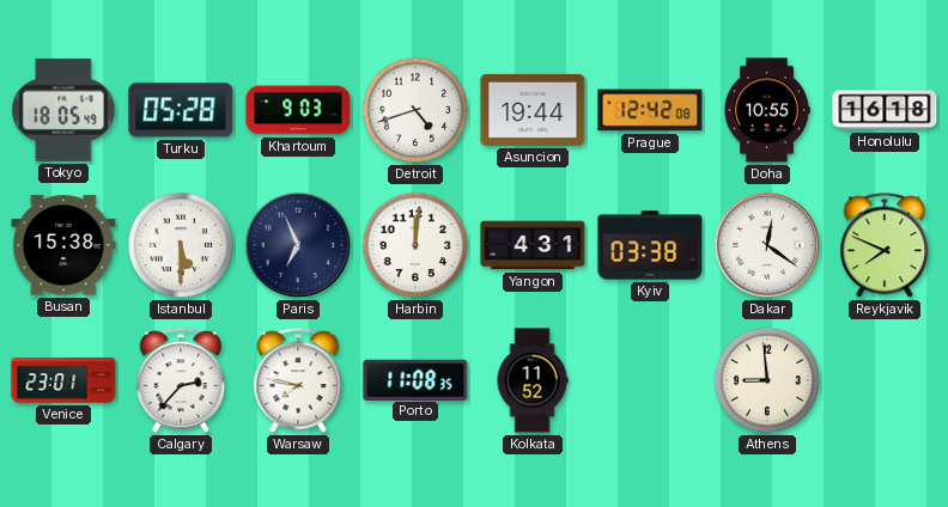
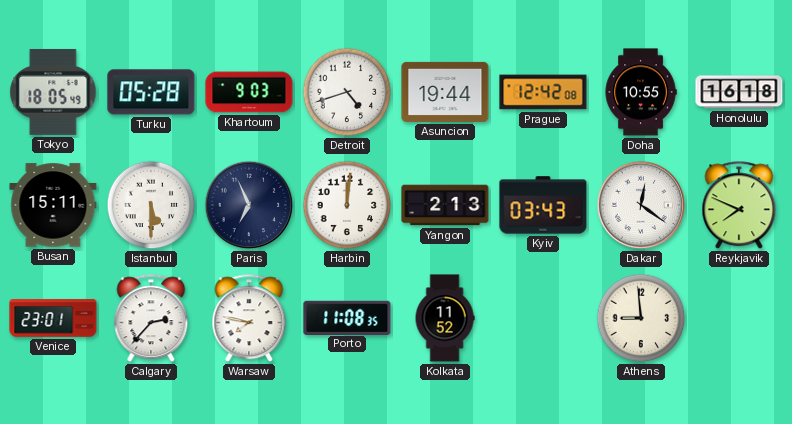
Busan: 15:38 -> 15:11 (53, 205)
Yangon: 4:31 -> 2:13 (445, 205)
Kyiv: 03:38 -> 03:43 (543, 205)
